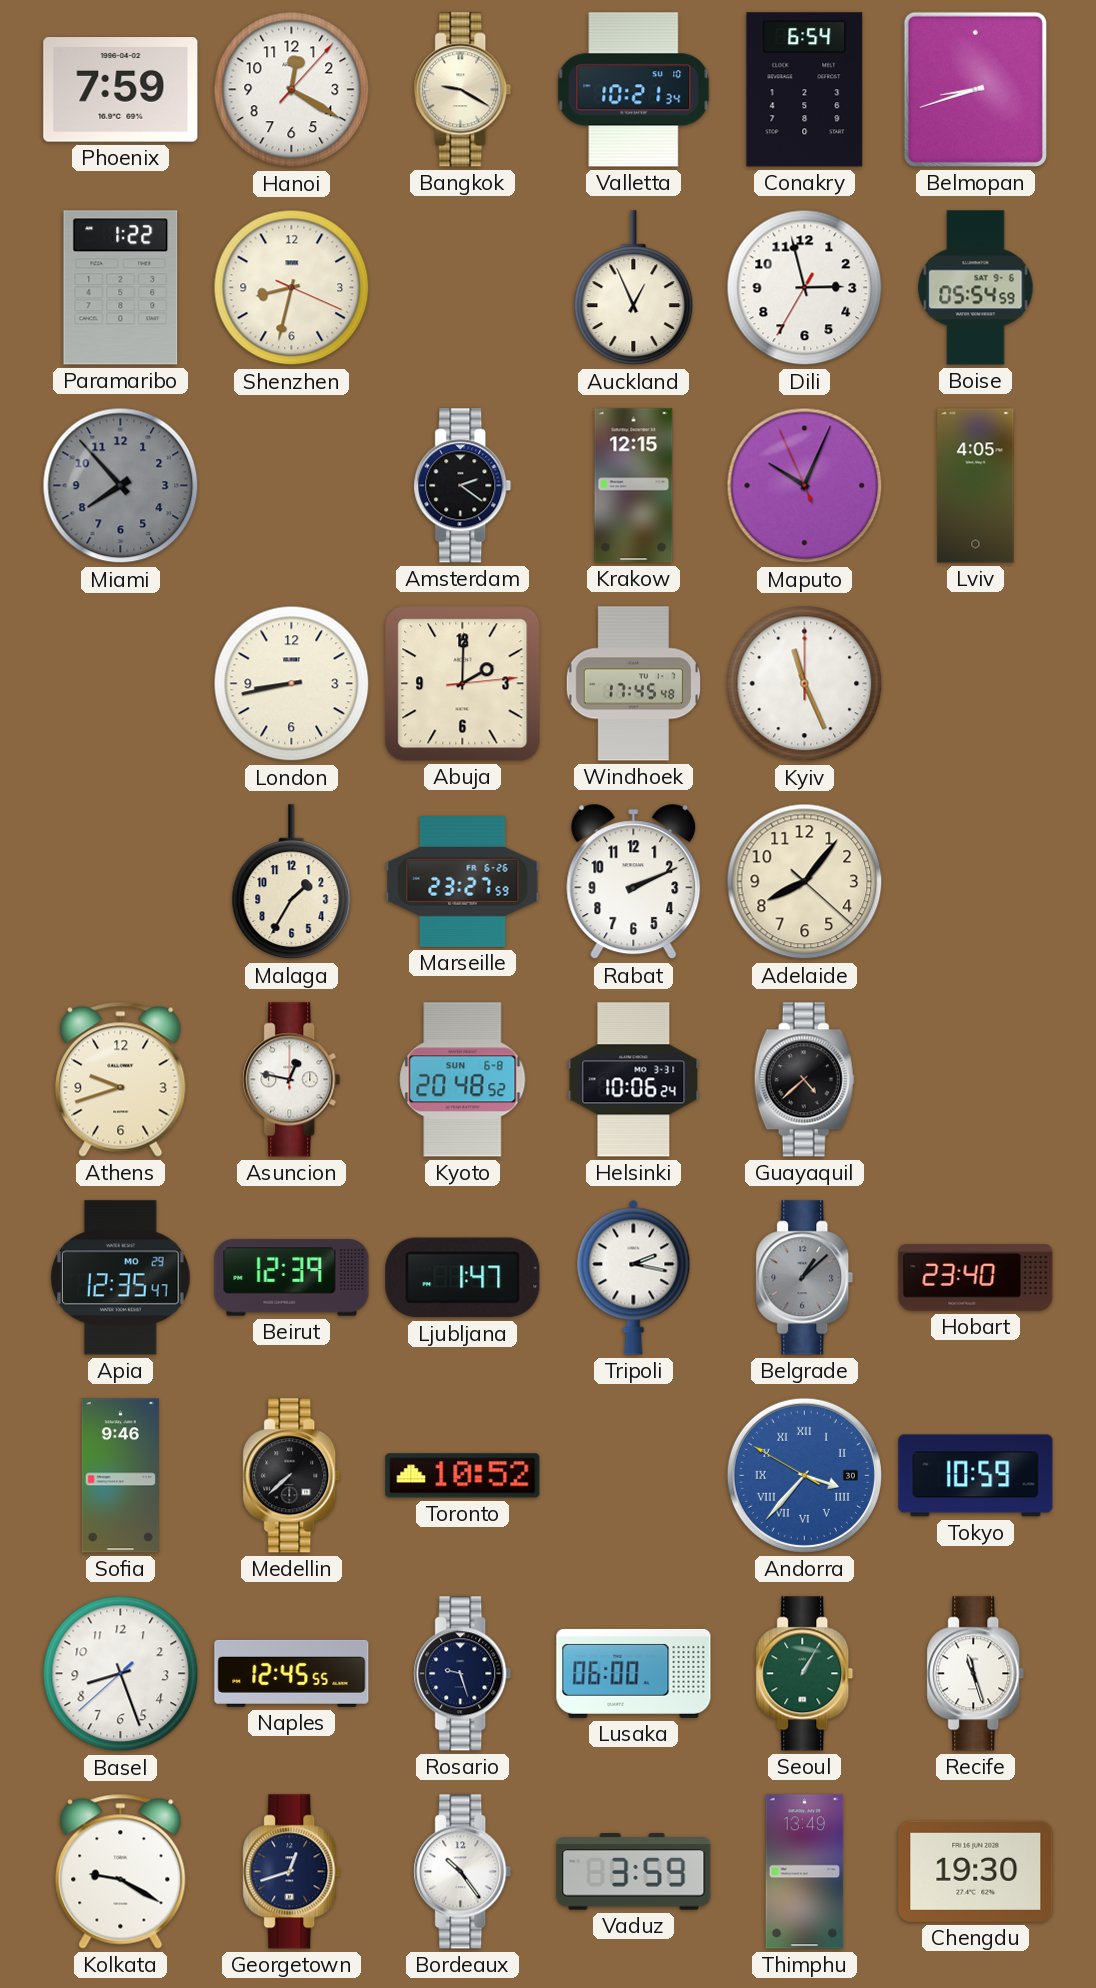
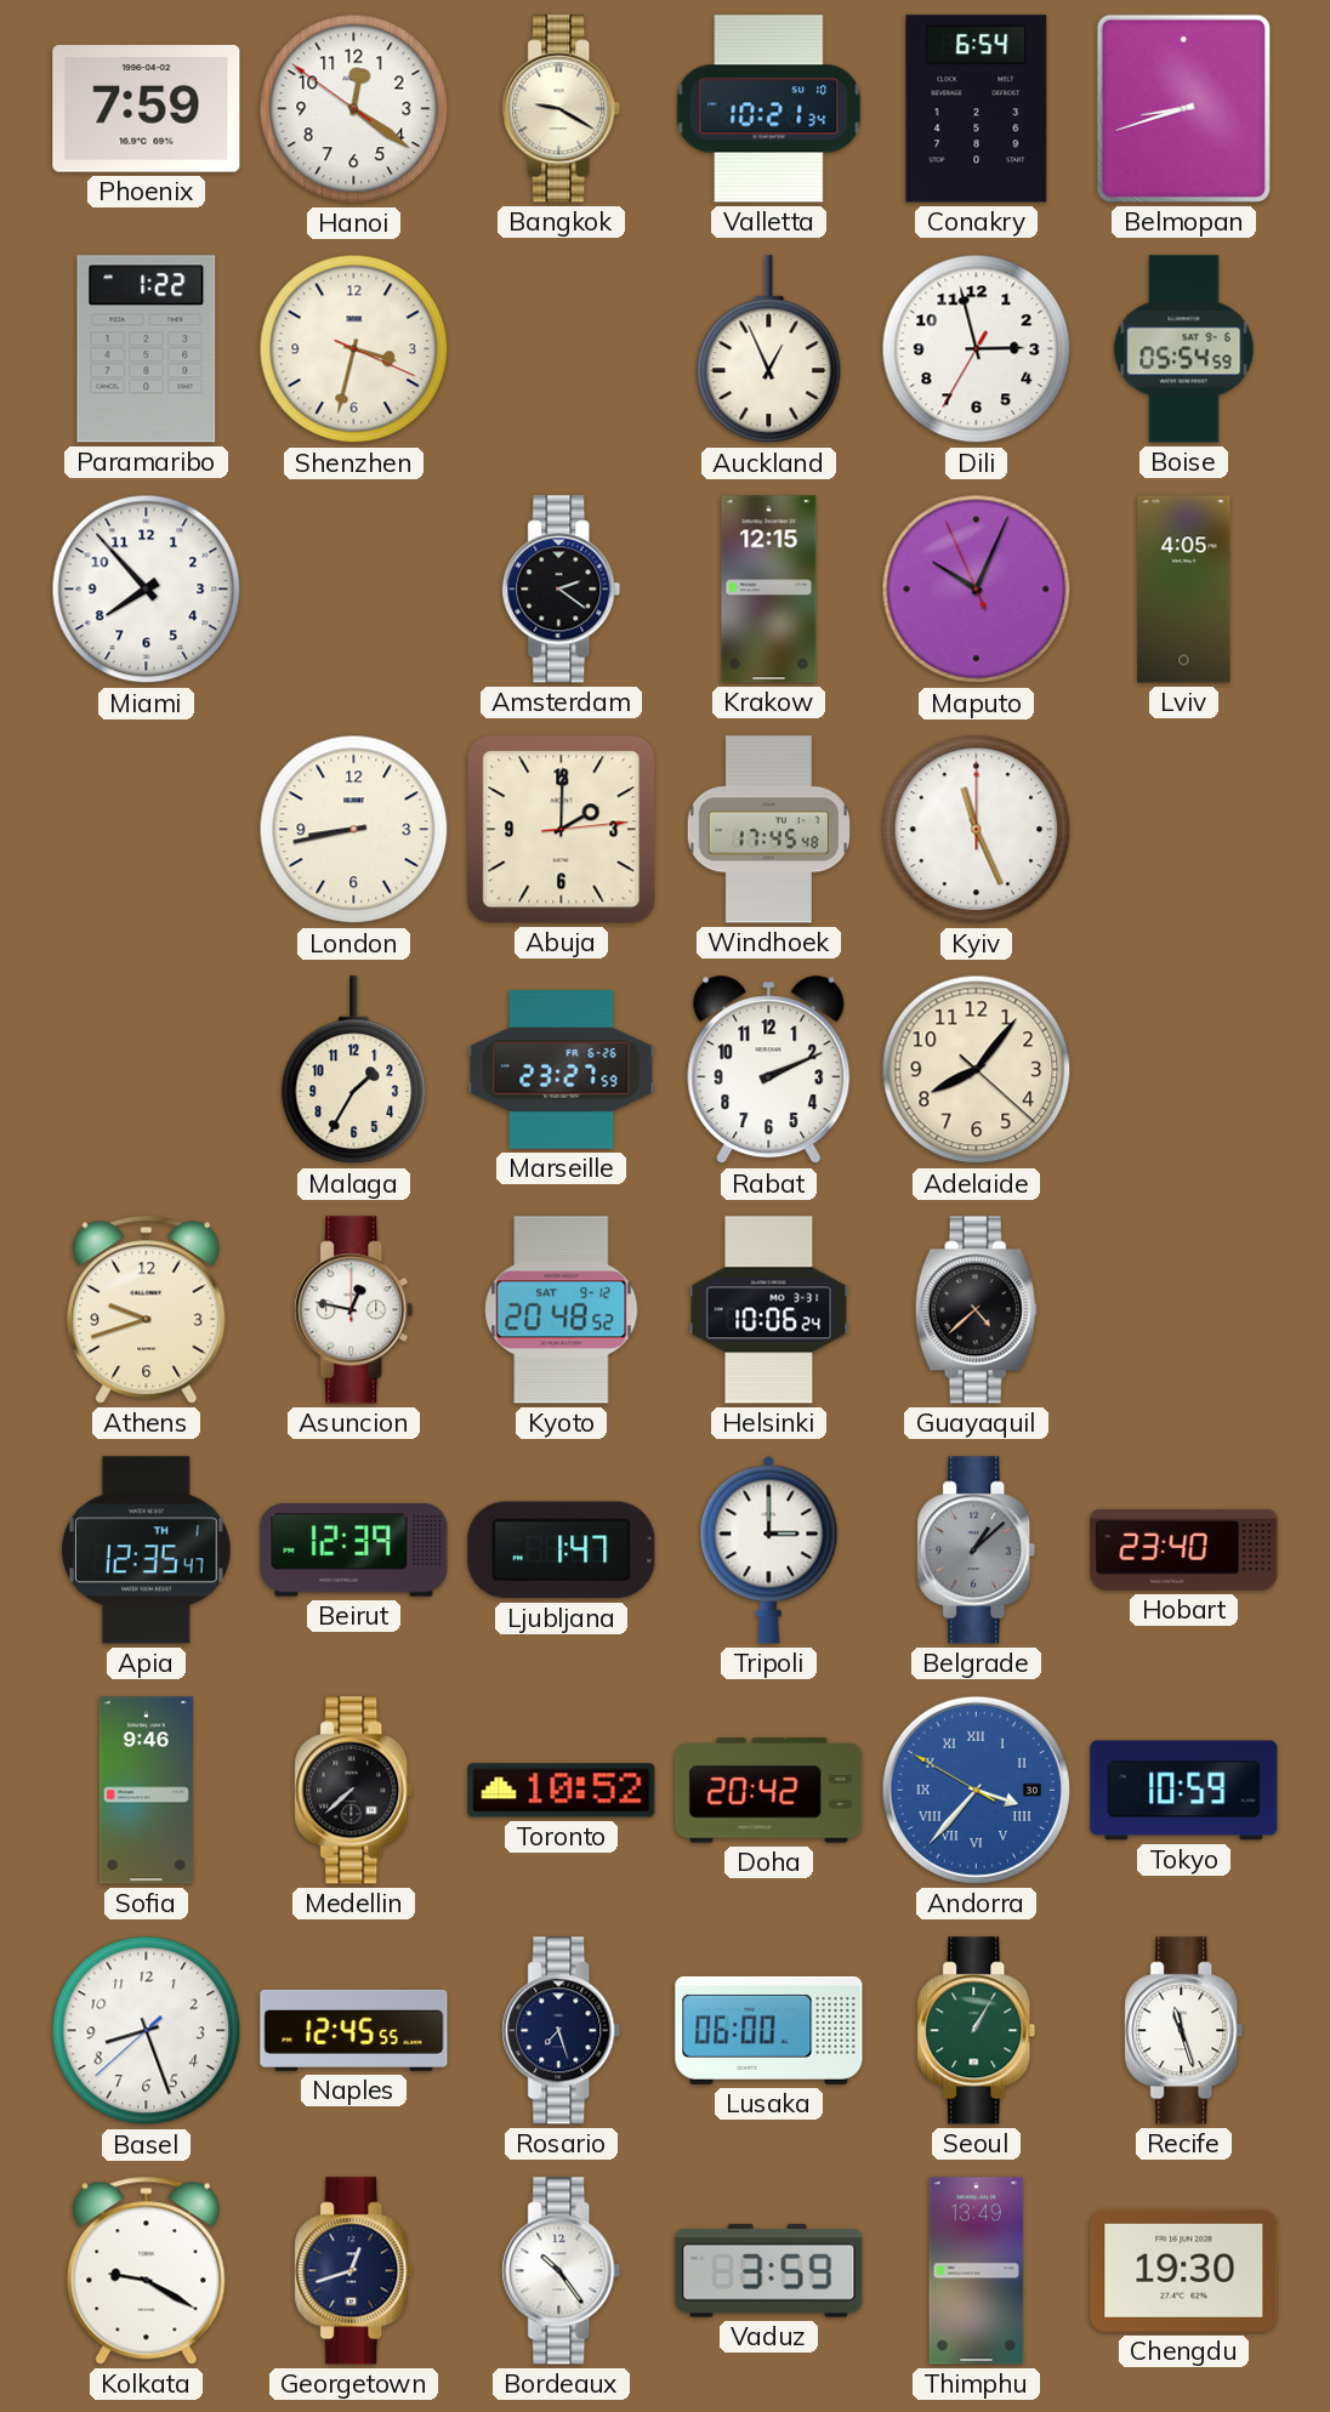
Hanoi: 12:20:07 -> 12:20:51 (354, 109)
Shenzhen: 8:32 -> 3:32 (354, 349)
Miami dial: grey -> white (147, 590)
Kyoto date: SUN 6-8 -> SAT 9-12 (562, 1310)
Apia date: MO 29 -> TH 1 (147, 1551)
Tripoli: 2:17 -> 3:00 (769, 1549)
Doha: none -> 20:42 (769, 1791)
Rosario: 9:27 -> 7:27 (562, 2031)
